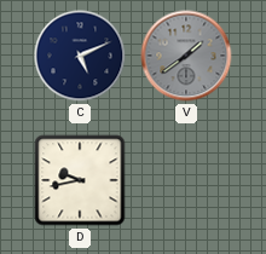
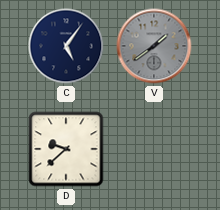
C: 5:11 -> 5:06 (66, 46)
D: 9:43 -> 9:38 (66, 149)
